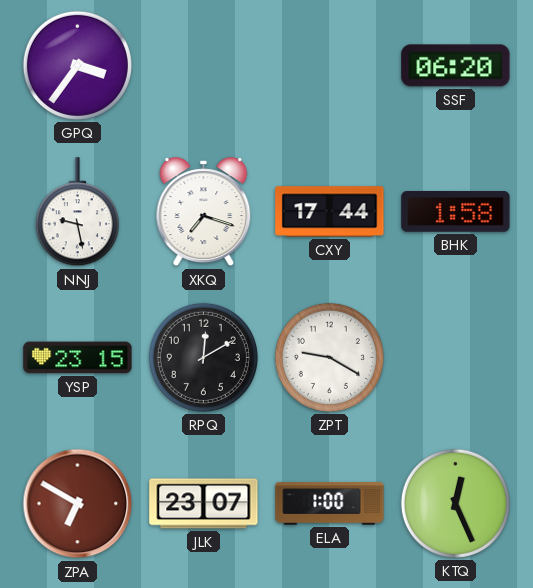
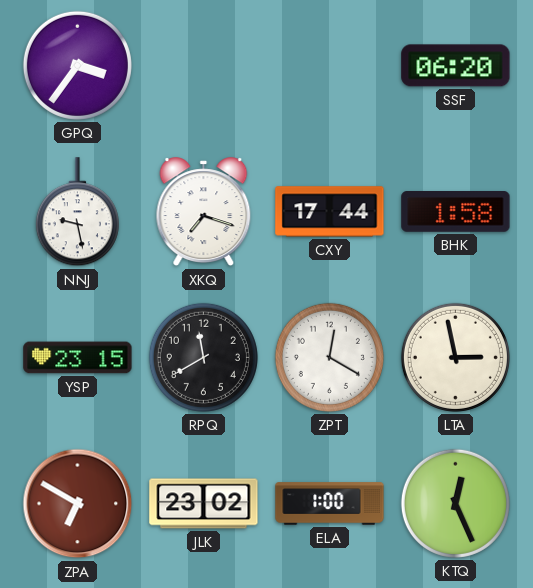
RPQ: 12:10 -> 11:40 (203, 357)
ZPT: 9:20 -> 12:20 (329, 357)
LTA: none -> 2:58 (455, 357)
JLK: 23:07 -> 23:02 (204, 504)
